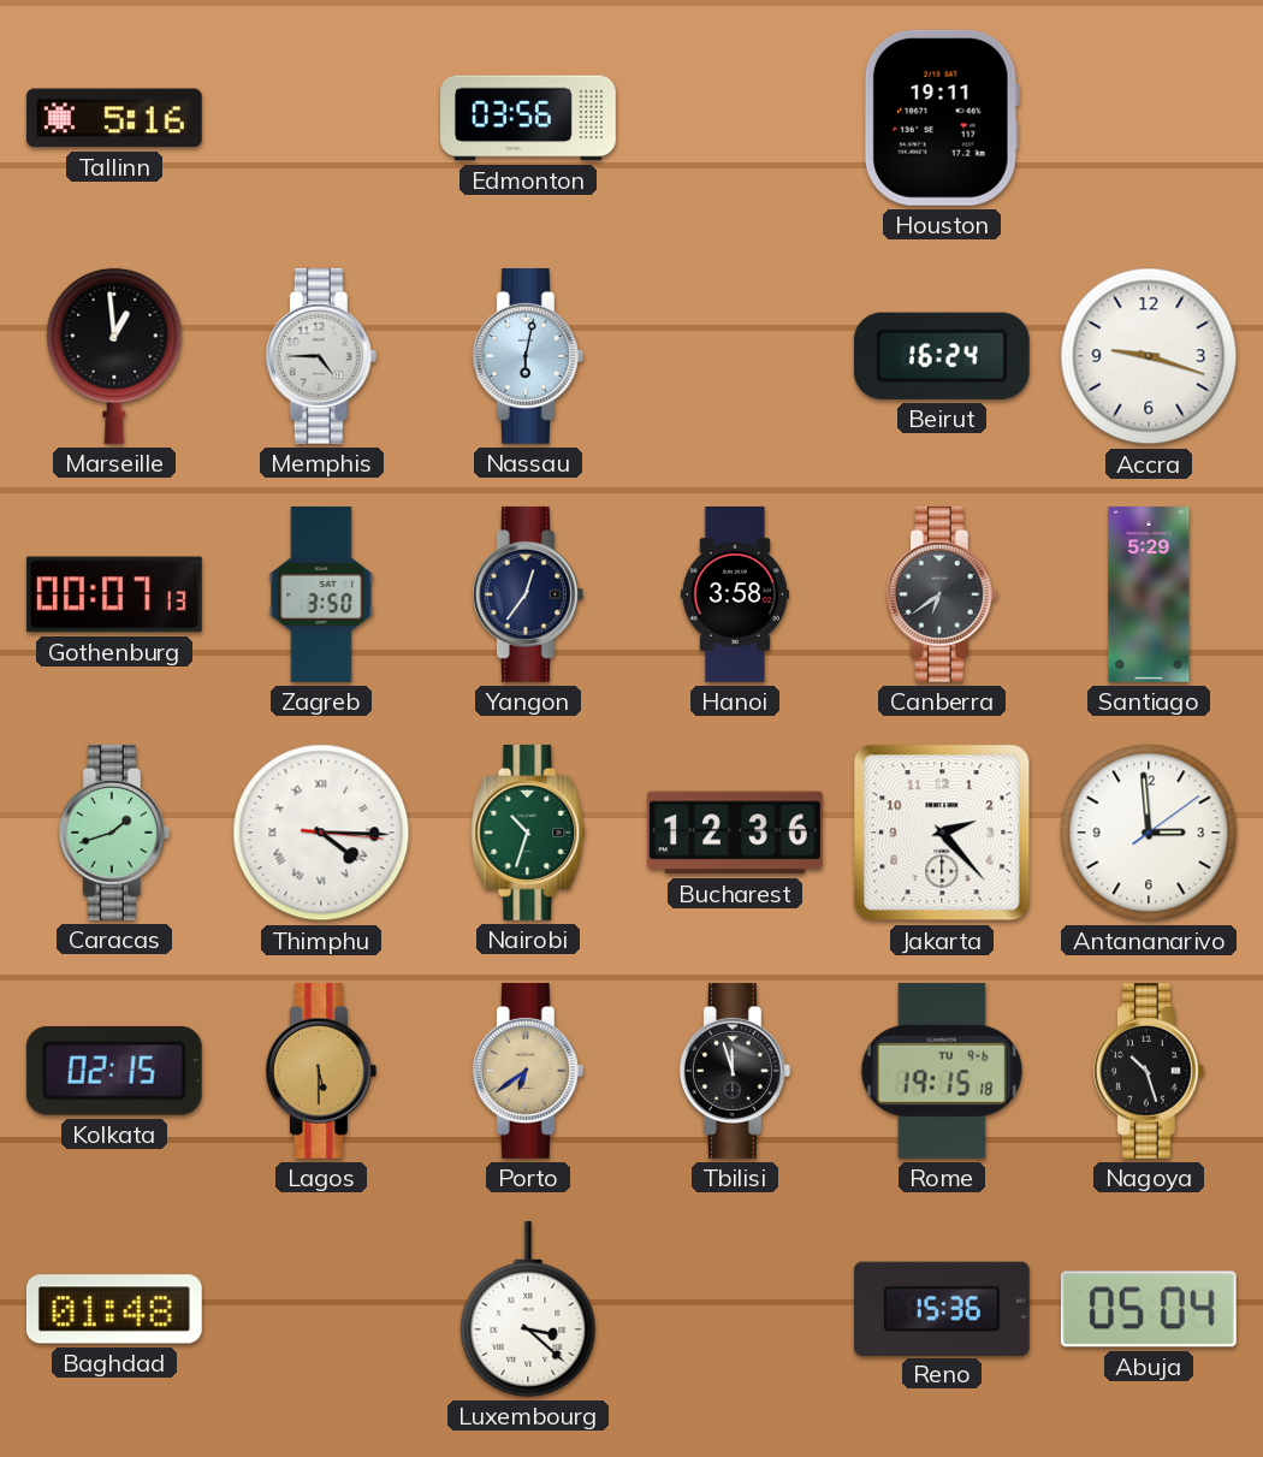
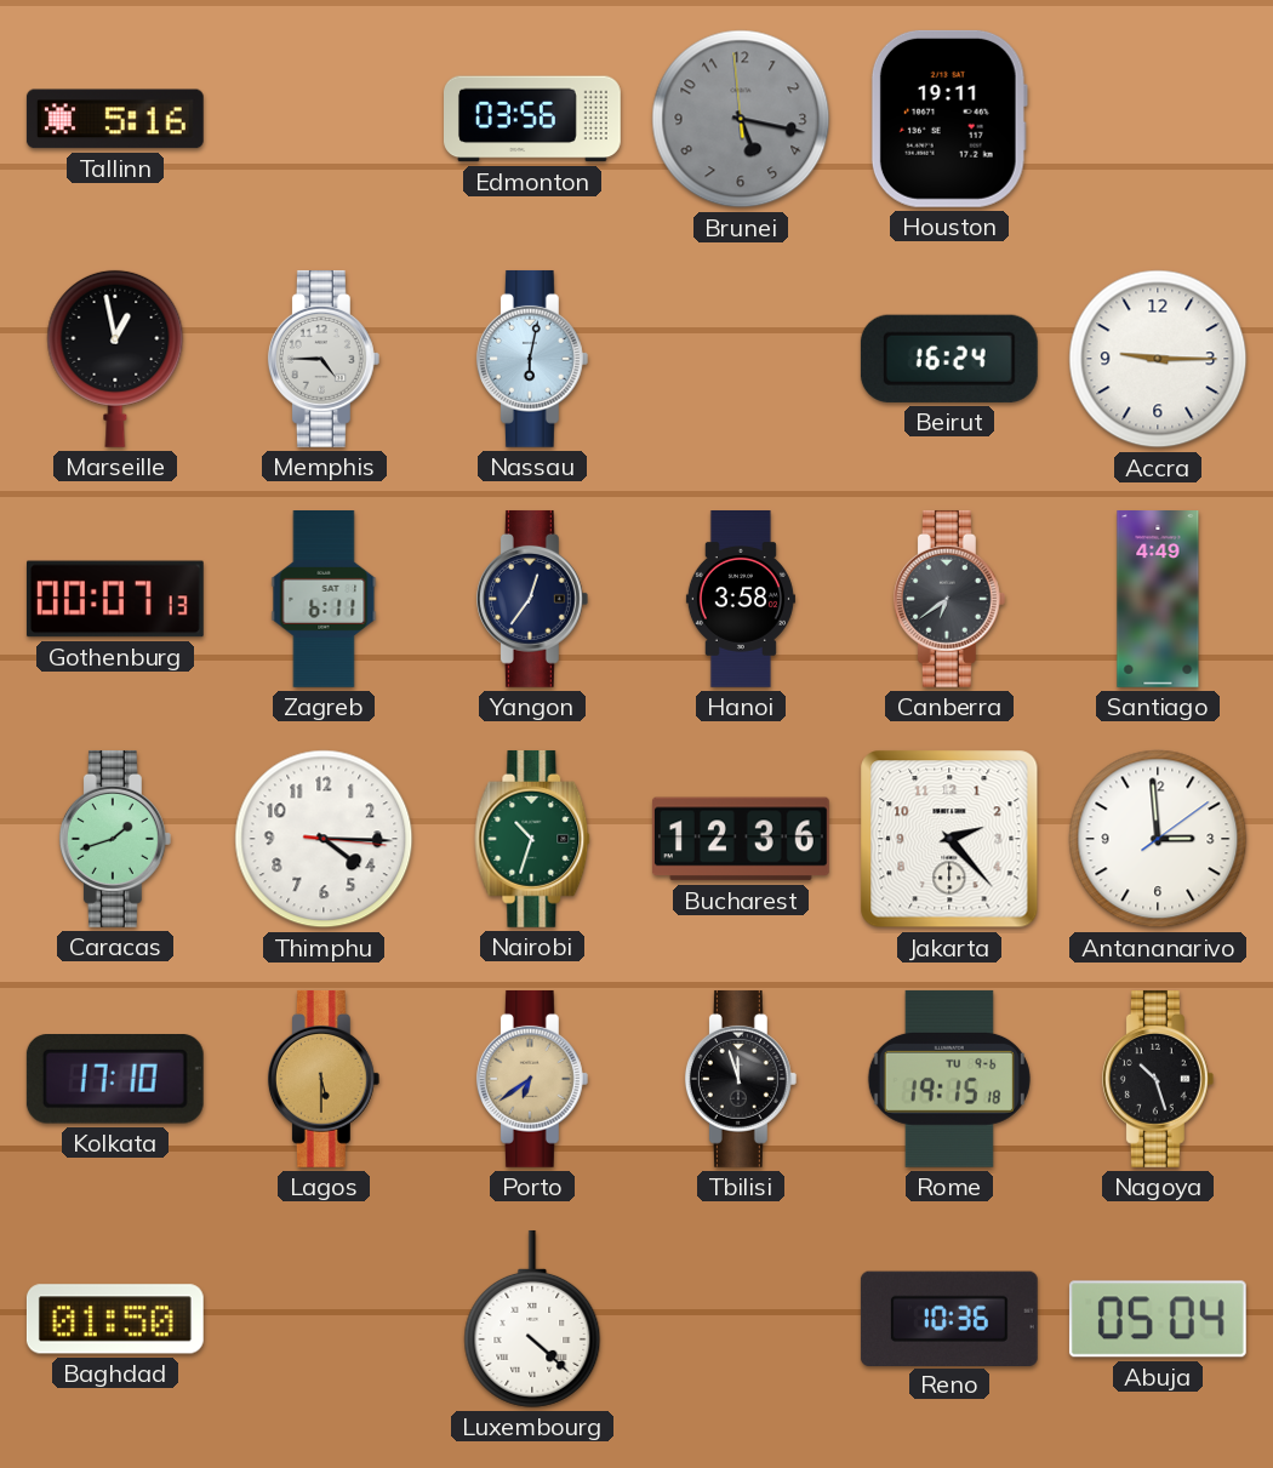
Brunei: none -> 5:16 (741, 119)
Marseille: 12:59 -> 12:58 (115, 359)
Accra: 9:18 -> 9:15 (1158, 359)
Zagreb: 3:50 -> 6:11 (324, 600)
Santiago: 5:29 -> 4:49 (1158, 600)
Thimphu numerals: Roman -> Arabic (324, 839)
Kolkata: 02:15 -> 17:10 (115, 1080)
Baghdad: 01:48 -> 01:50 (115, 1319)
Luxembourg: 3:22 -> 4:22 (532, 1319)
Reno: 15:36 -> 10:36 (949, 1318)
